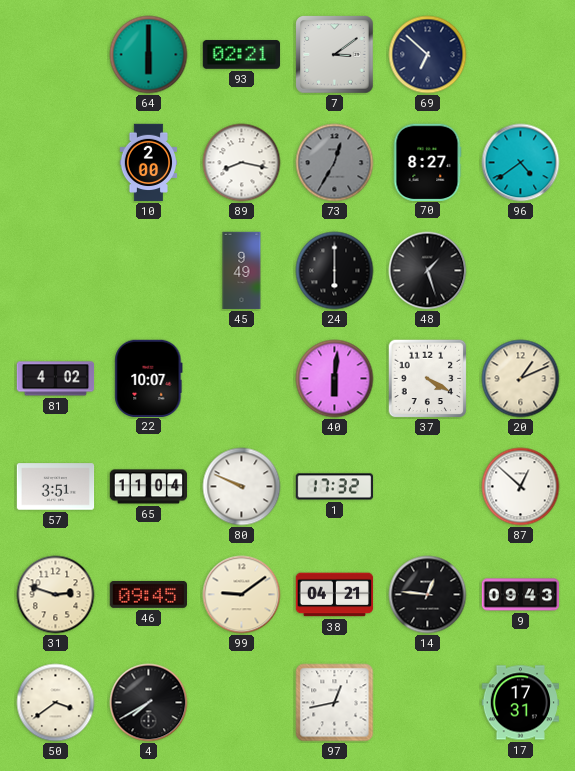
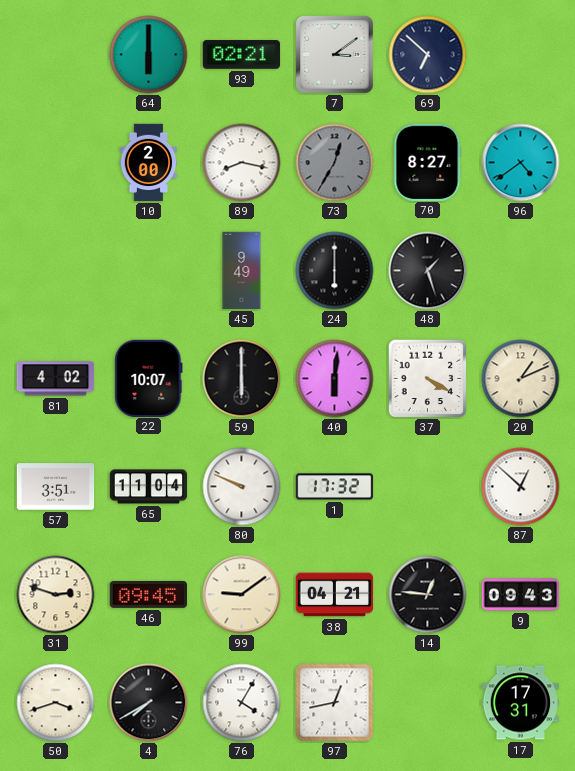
59: none -> 6:00 (242, 379)
50: 3:39 -> 3:42 (56, 703)
76: none -> 4:05 (242, 703)
